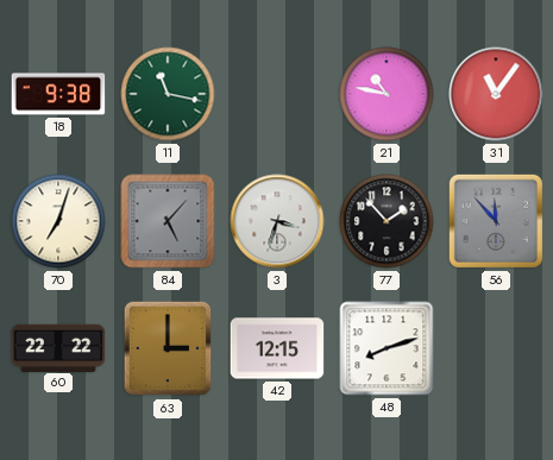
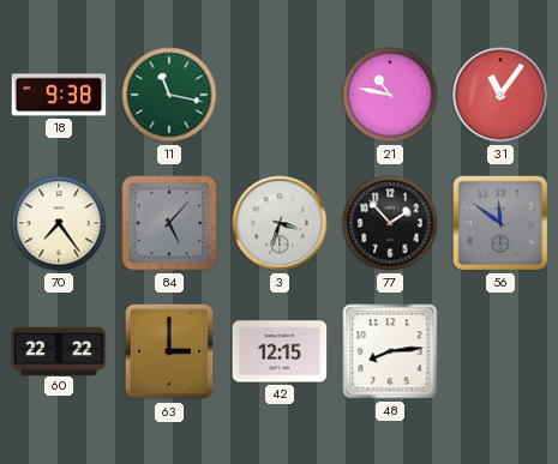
70: 7:03 -> 7:24 (59, 223)
56: 11:53 -> 11:51 (500, 223)
48: 8:12 -> 8:14 (390, 351)
